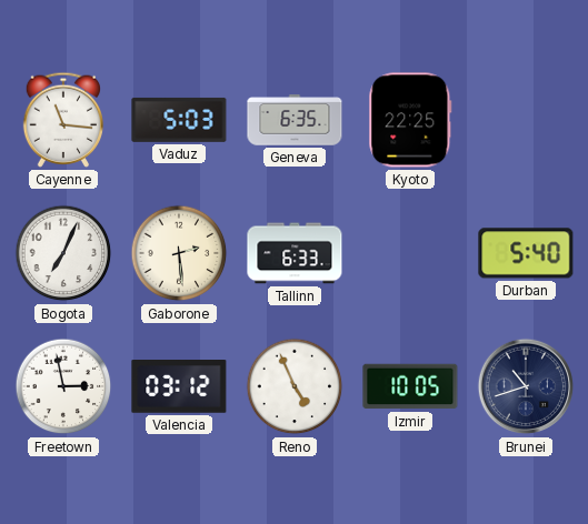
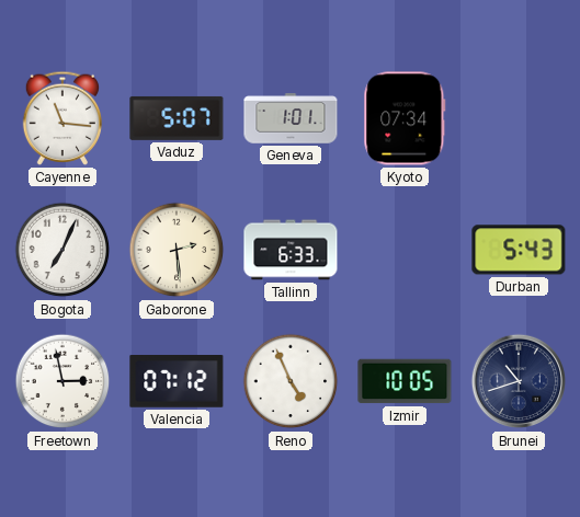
Vaduz: 5:03 -> 5:07 (177, 118)
Geneva: 6:35 -> 1:01 (291, 118)
Kyoto: 22:25 -> 07:34 (405, 118)
Durban: 5:40 -> 5:43 (519, 250)
Valencia: 03:12 -> 07:12 (177, 382)
